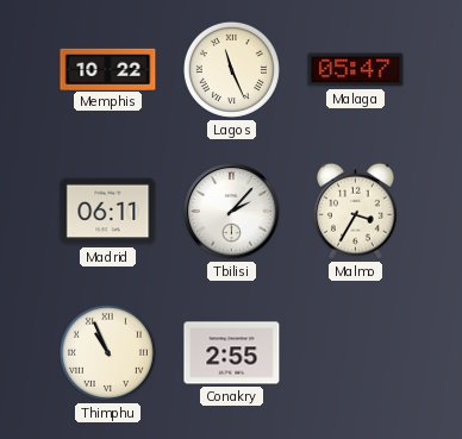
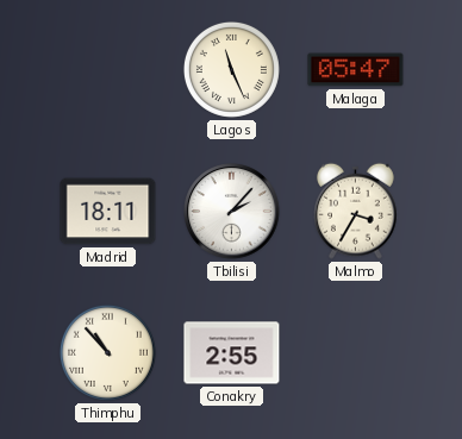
Memphis: 10:22 -> none (108, 69)
Madrid: 06:11 -> 18:11 (108, 212)
Thimphu: 10:56 -> 10:53 (107, 352)
